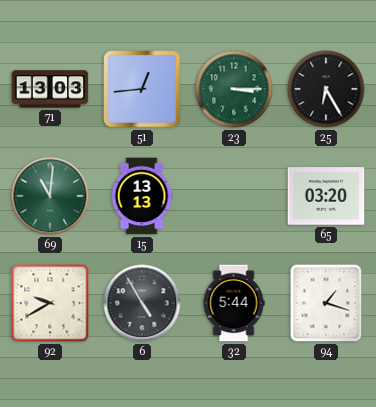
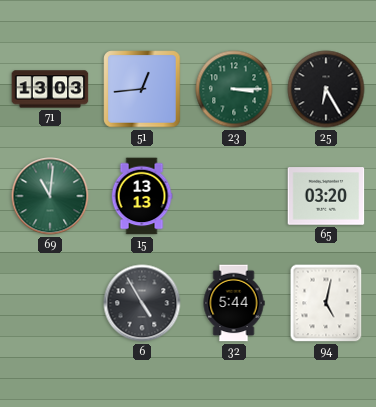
92: 9:40 -> none (50, 303)
94: 1:18 -> 5:02 (326, 303)
